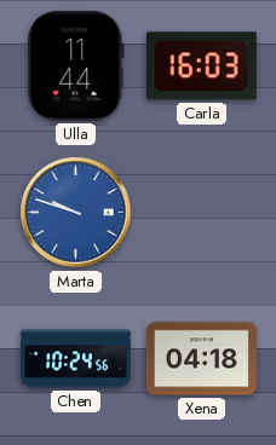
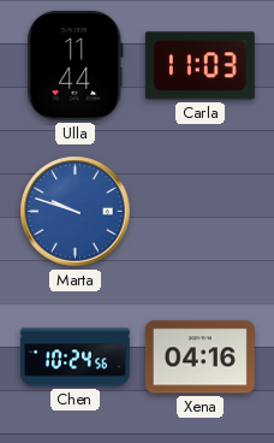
Carla: 16:03 -> 11:03 (199, 66)
Xena: 04:18 -> 04:16 (199, 358)
